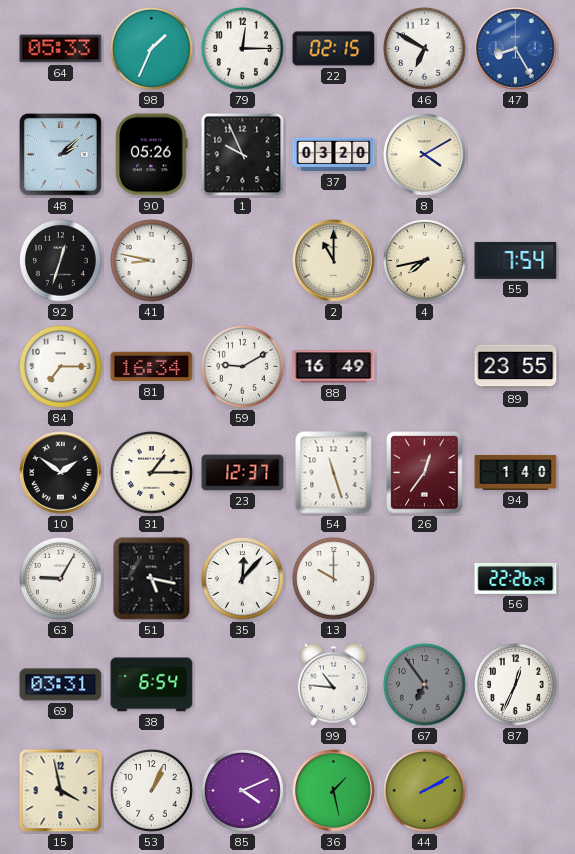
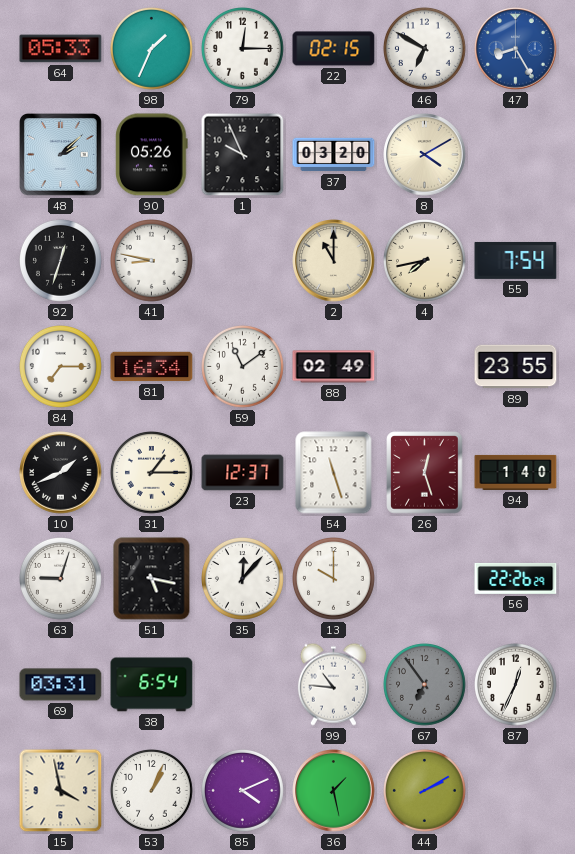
59: 9:10 -> 11:09 (243, 367)
88: 16:49 -> 02:49 (334, 367)
10: 1:51 -> 1:41 (61, 473)
26: 12:36 -> 12:27 (425, 473)
63: 9:05 -> 9:03 (61, 579)
